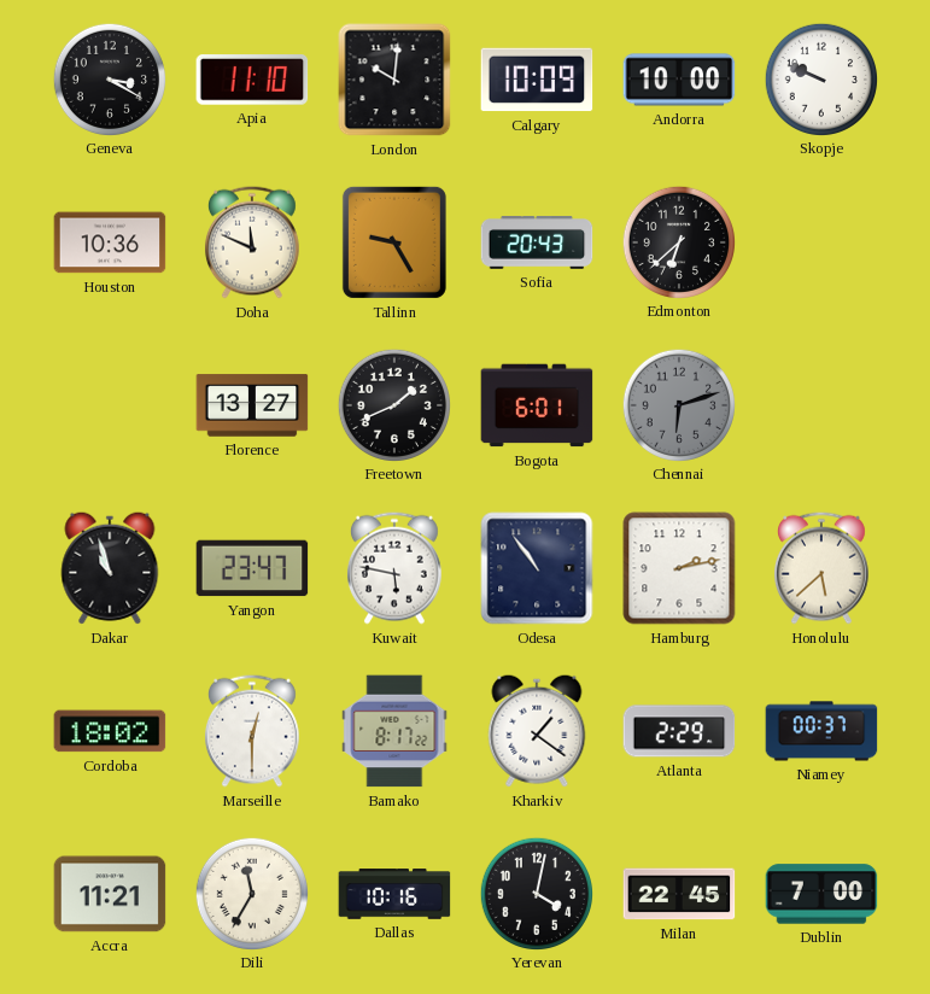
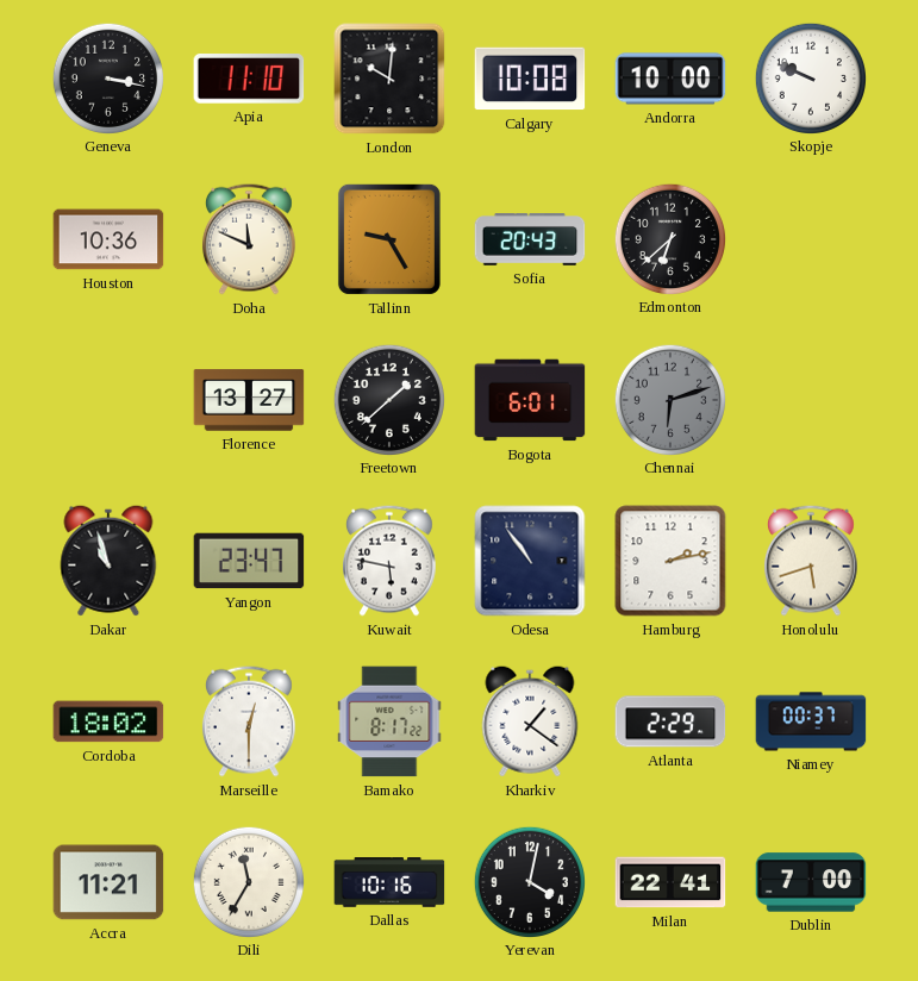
Geneva: 3:20 -> 3:17 (107, 77)
Calgary: 10:09 -> 10:08 (530, 79)
Freetown: 1:41 -> 1:38 (388, 399)
Honolulu: 5:38 -> 5:42 (811, 561)
Milan: 22:45 -> 22:41 (670, 882)
